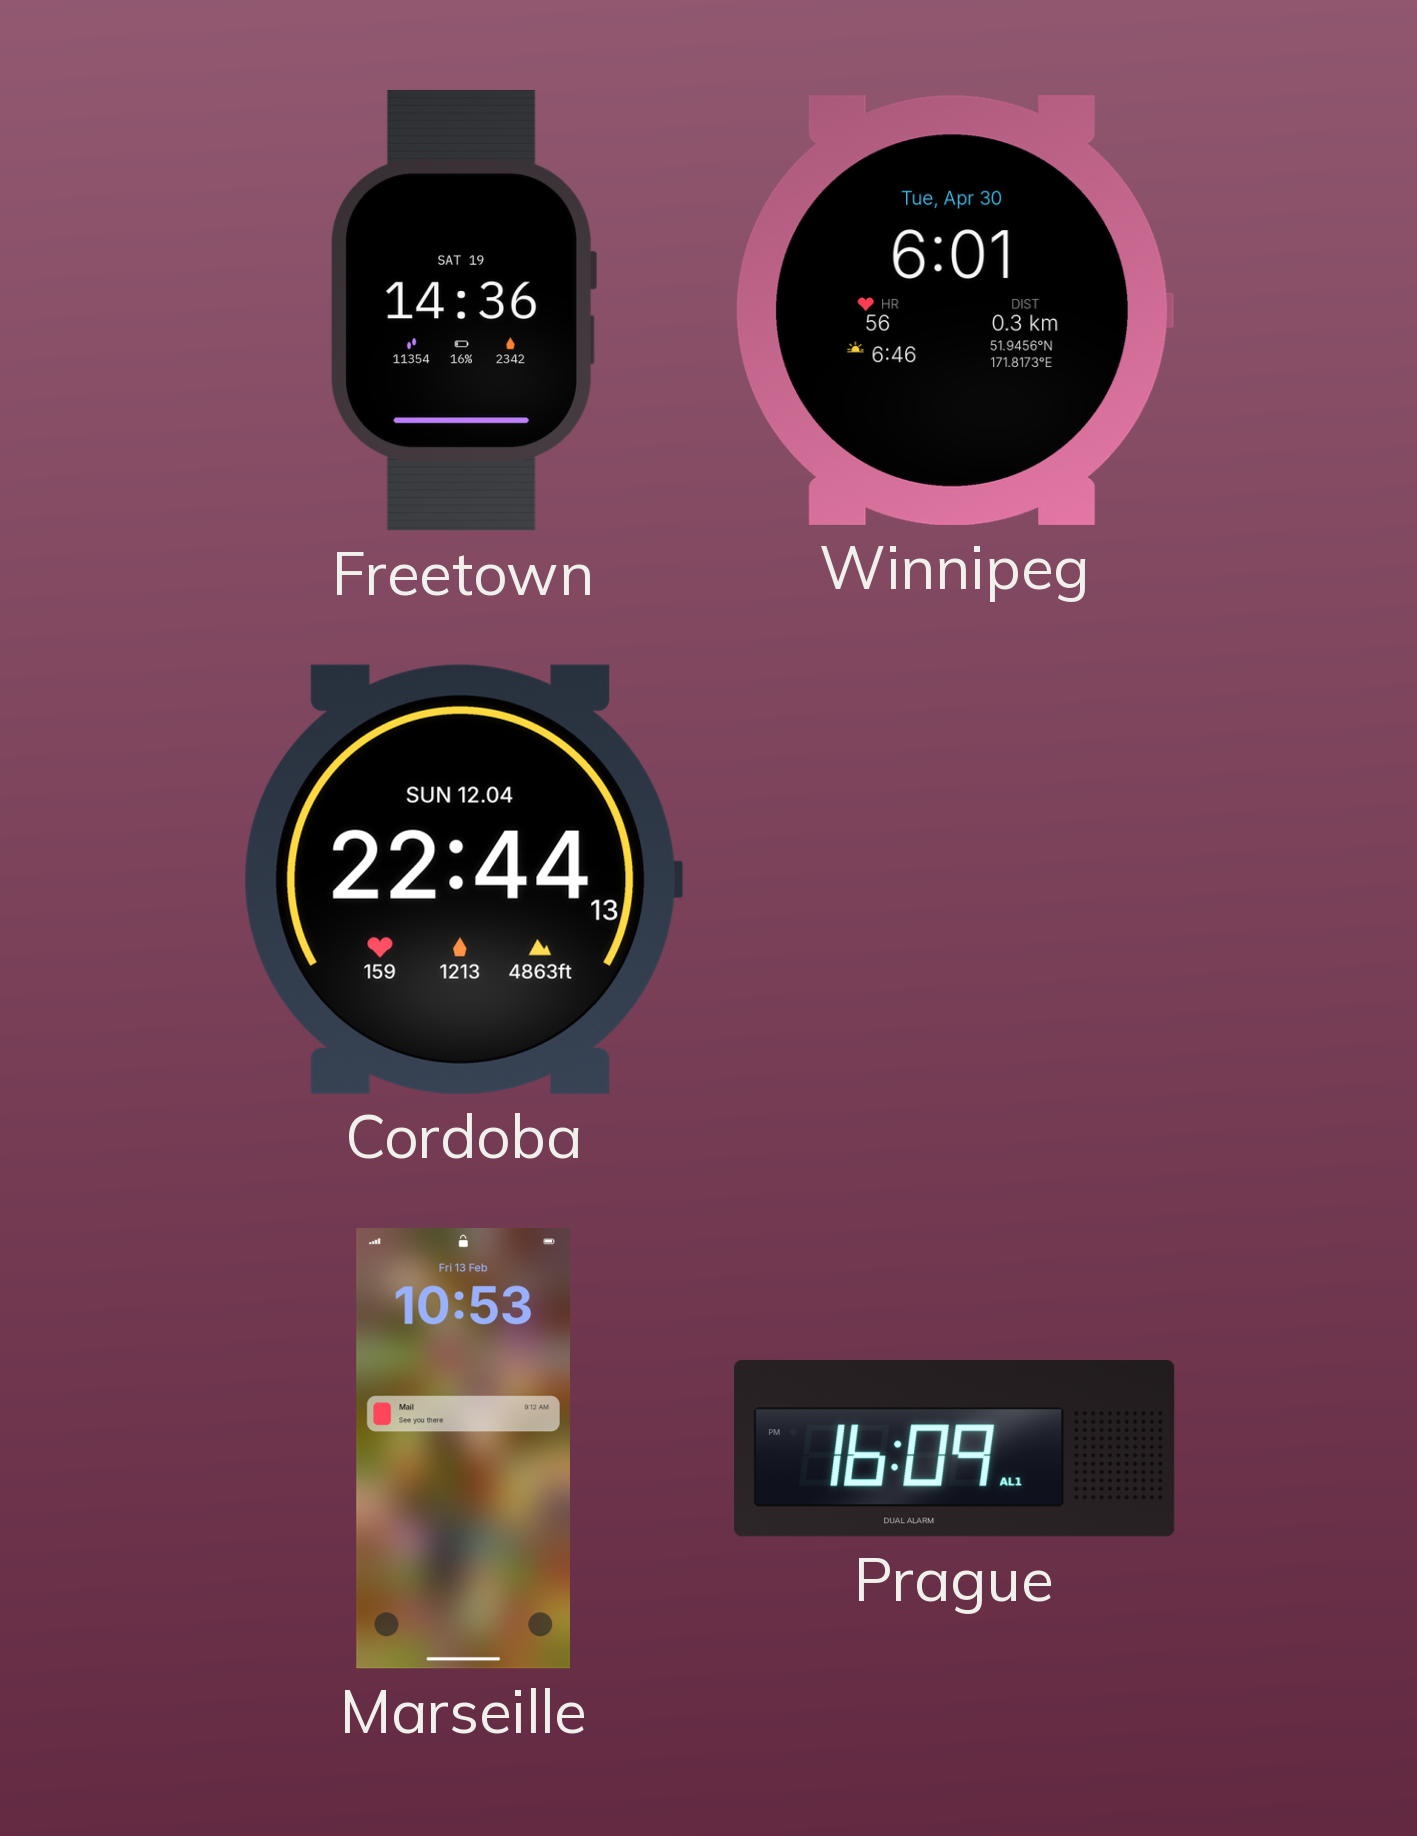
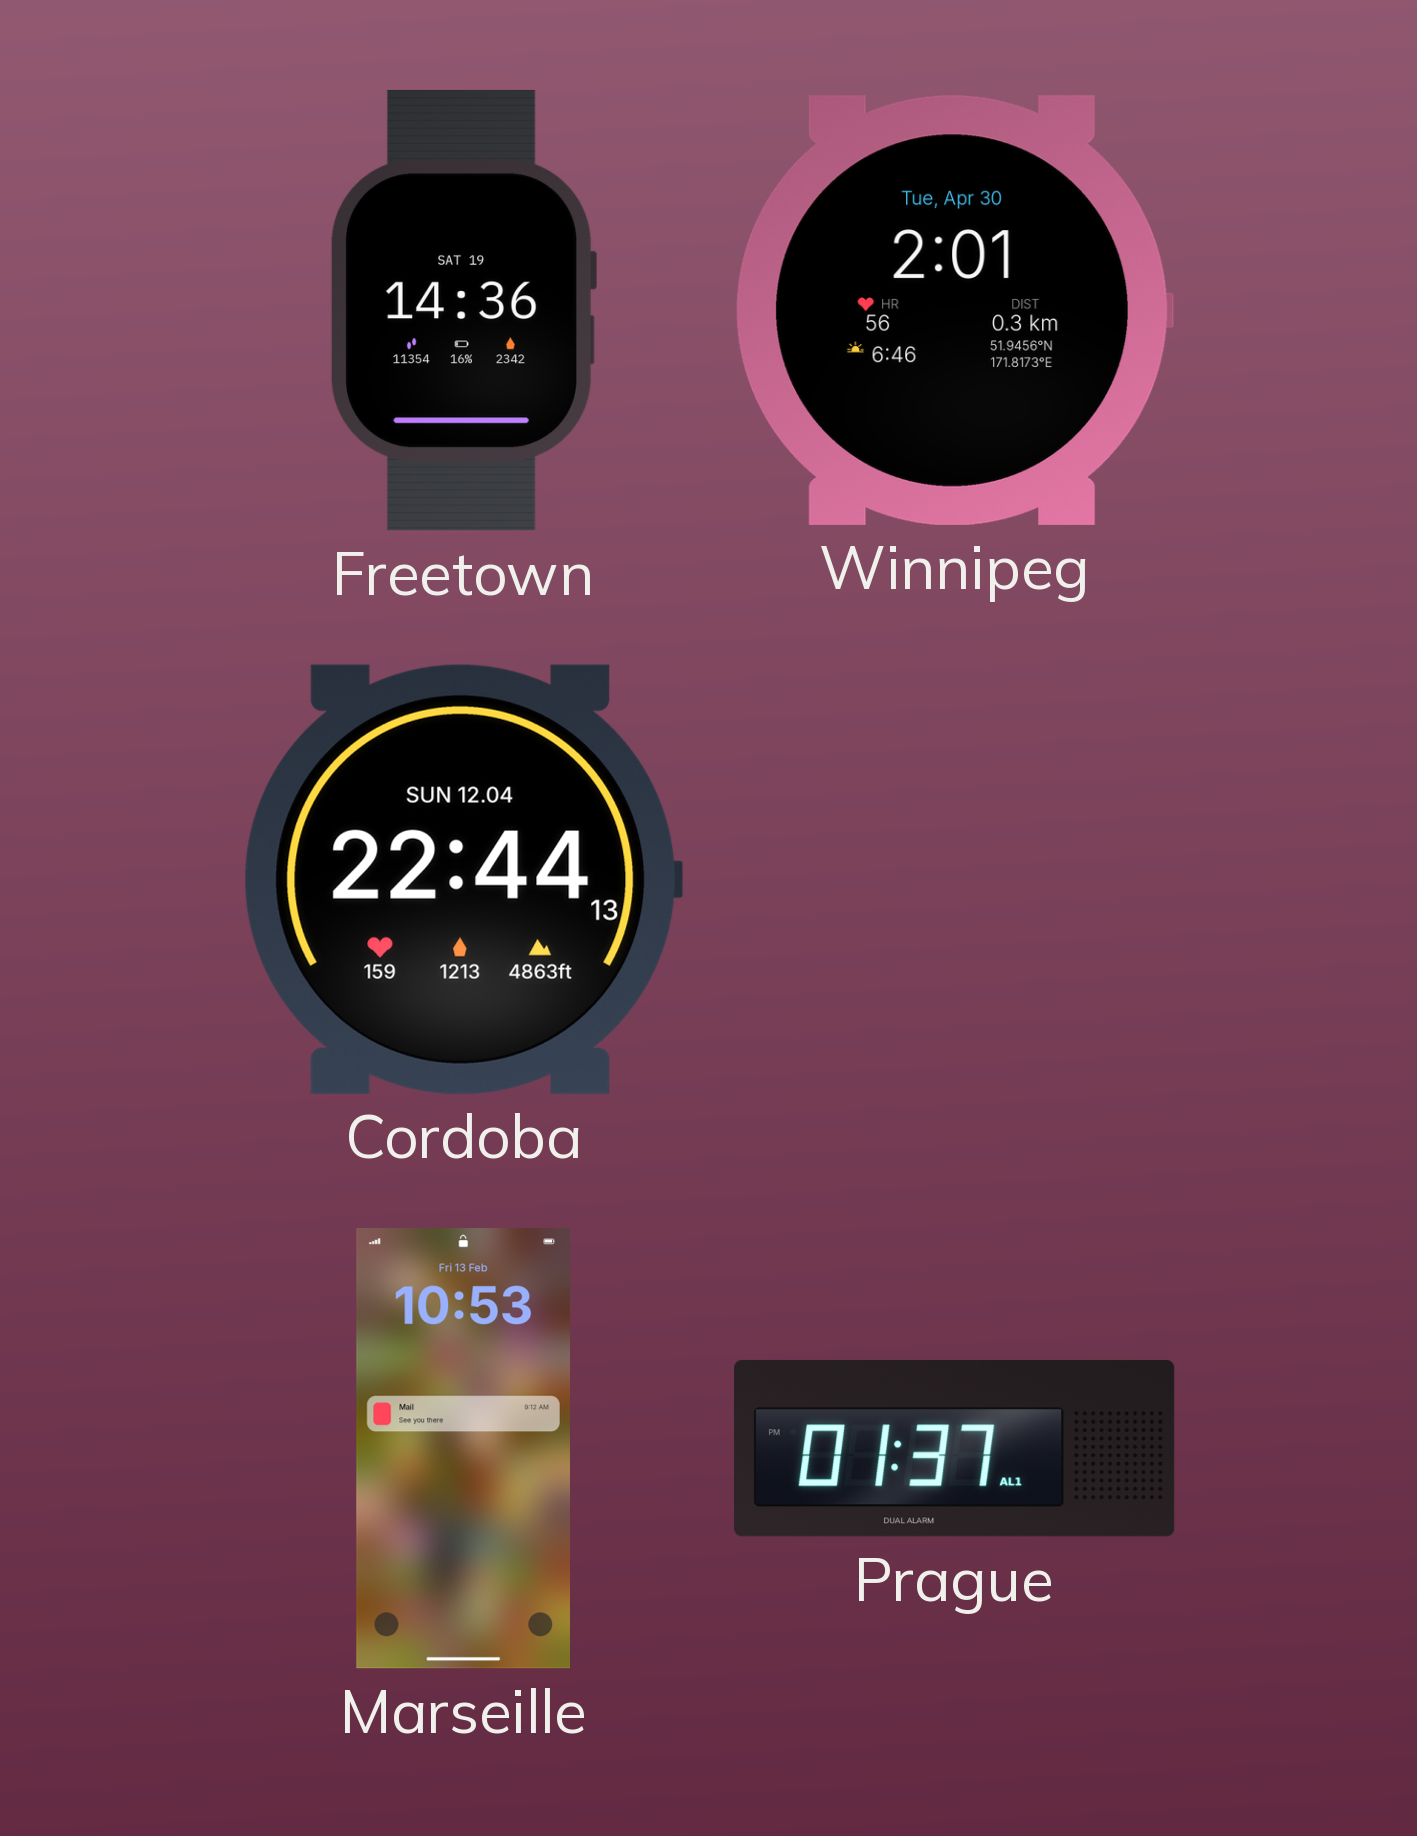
Winnipeg: 6:01 -> 2:01 (954, 310)
Prague: 16:09 -> 01:37 (955, 1448)
